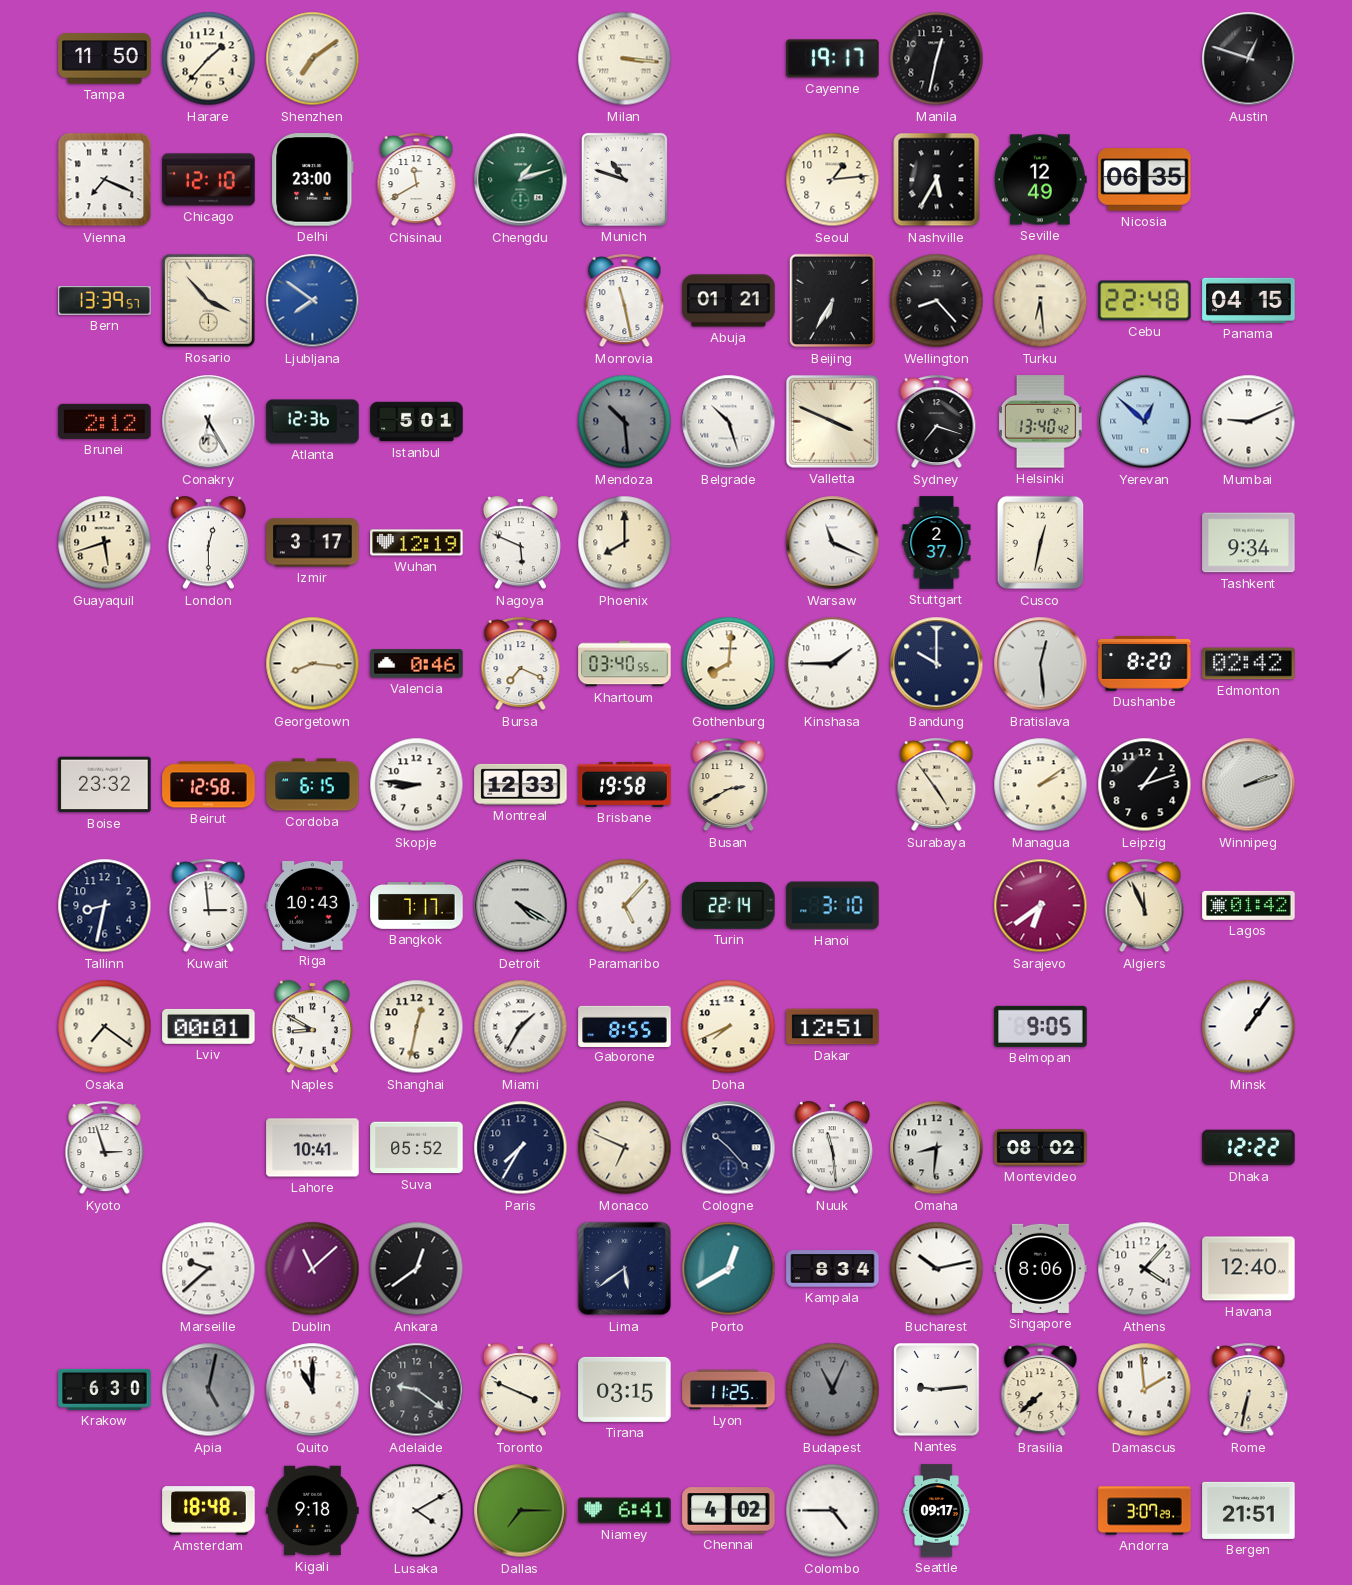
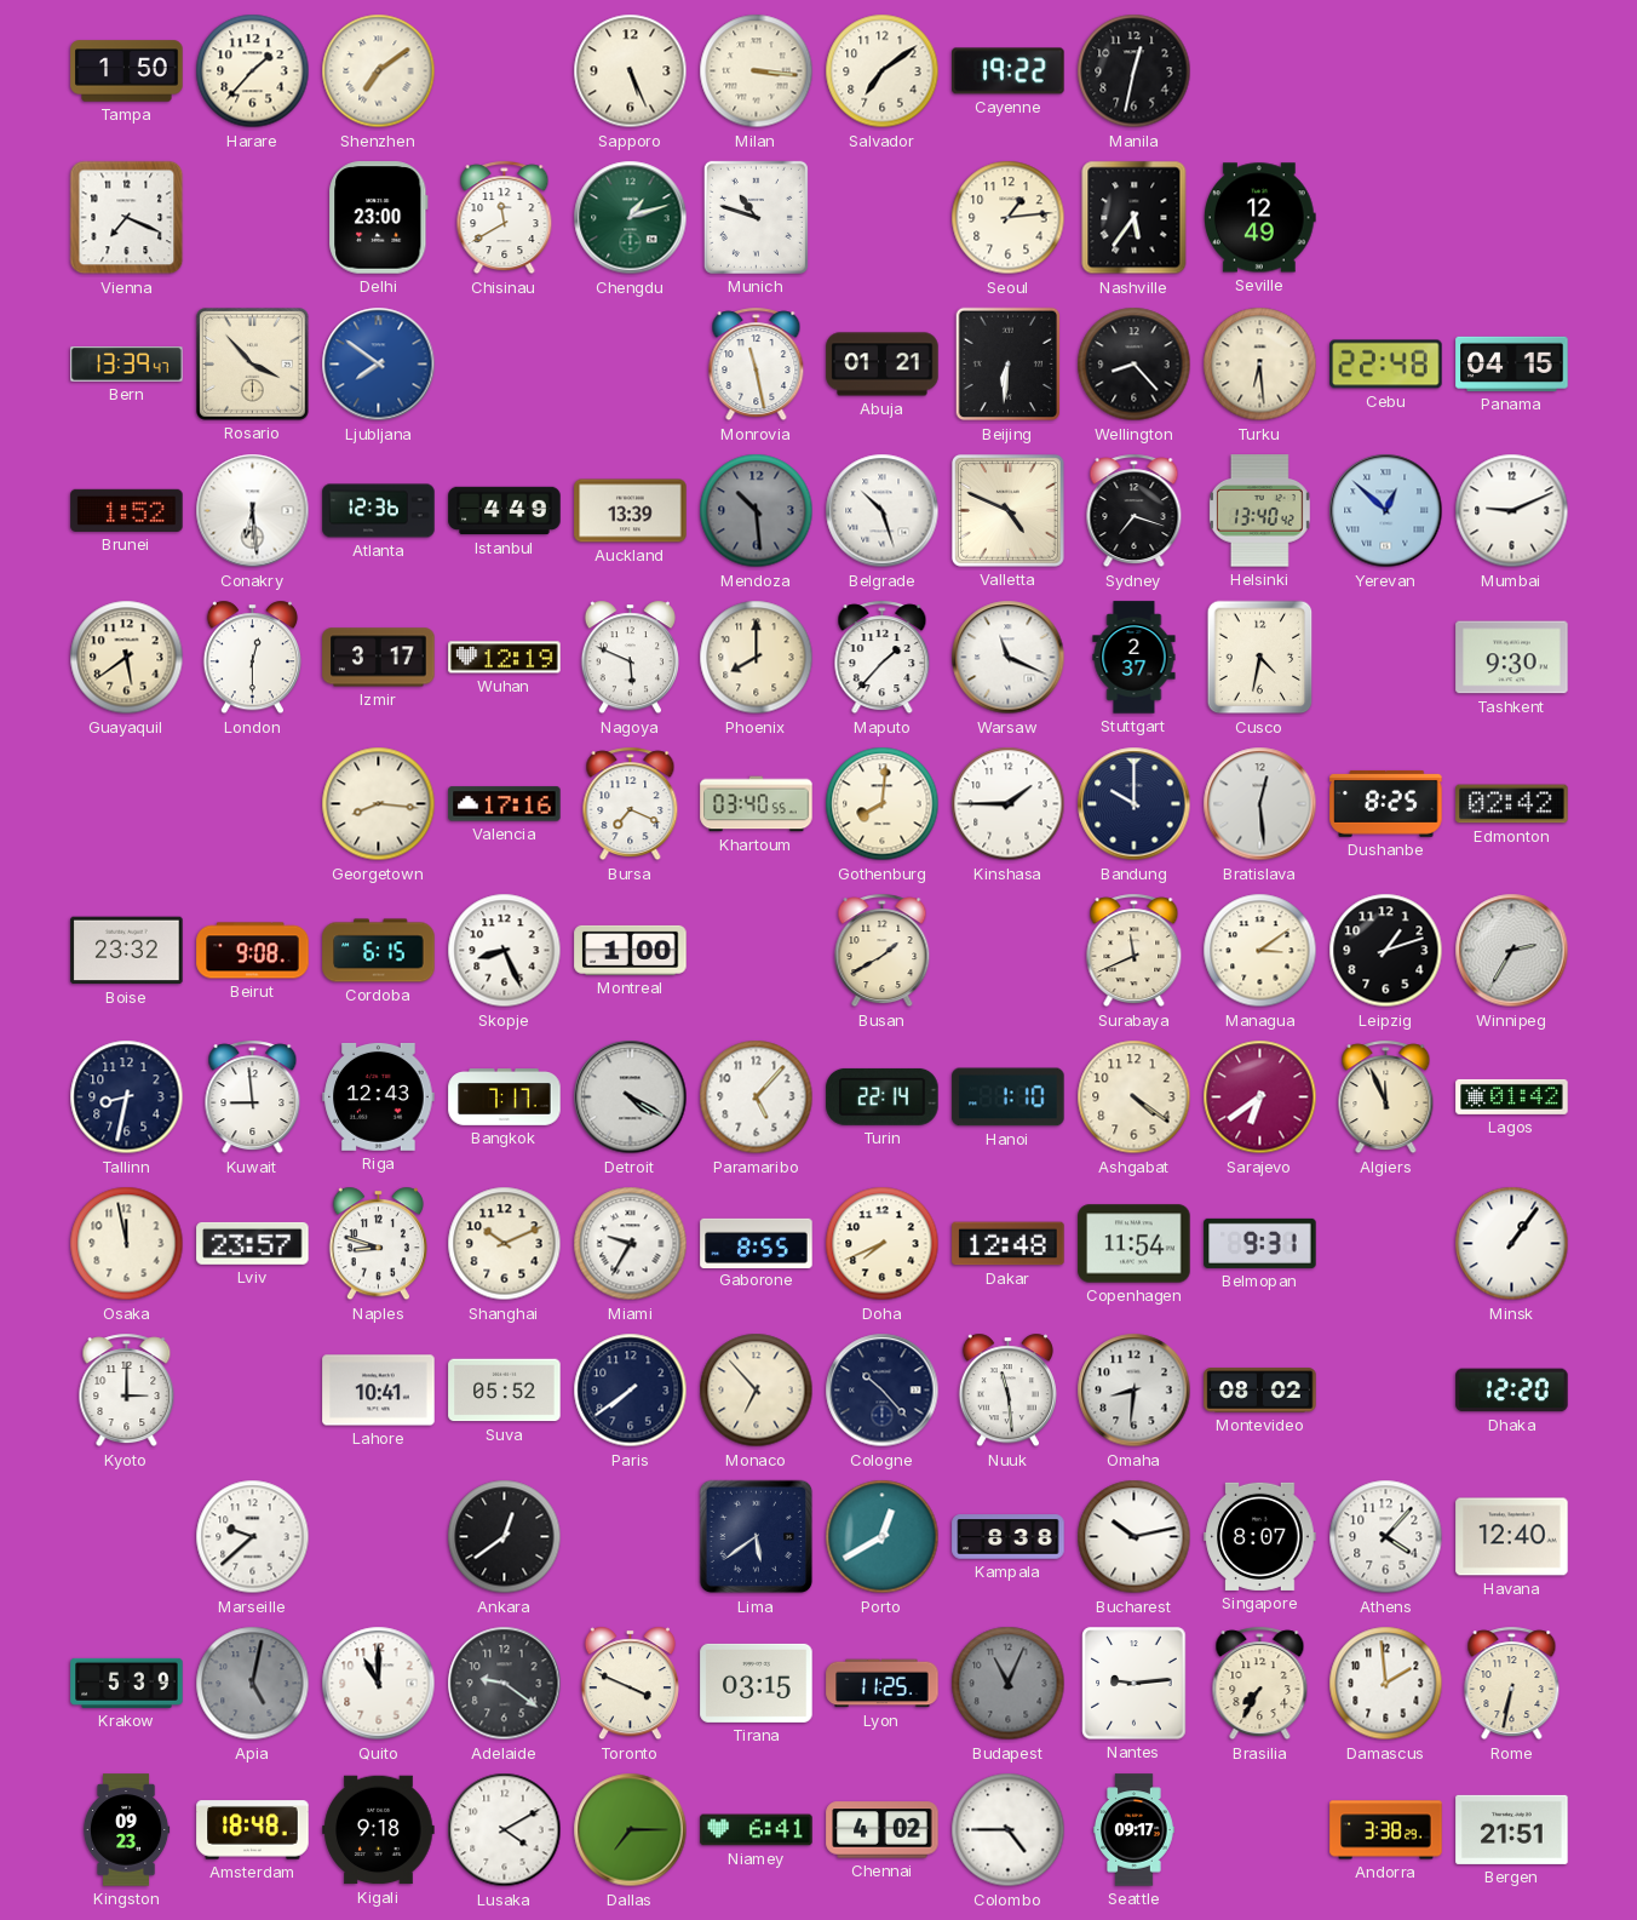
Tampa: 11:50 -> 1:50 (127, 71)
Sapporo: none -> 5:26 (631, 71)
Salvador: none -> 7:09 (883, 71)
Cayenne: 19:17 -> 19:22 (1009, 71)
Austin: 12:48 -> none (1249, 59)
Chicago: 12:10 -> none (209, 180)
Nashville: 5:35 -> 5:36 (1135, 218)
Nicosia: 06:35 -> none (1145, 180)
Bern: 13:39:57 -> 13:39:47 (127, 365)
Beijing: 6:35 -> 6:31 (1009, 365)
Brunei: 2:12 -> 1:52 (127, 510)
Conakry: 6:25 -> 6:29 (253, 511)
Istanbul: 5:01 -> 4:49 (505, 511)
Auckland: none -> 13:39 (631, 511)
Valletta: 3:49 -> 4:49 (1007, 510)
Guayaquil: 5:42 -> 5:39 (127, 658)
Maputo: none -> 1:37 (883, 658)
Cusco: 12:32 -> 4:32 (1260, 658)
Tashkent: 9:34 -> 9:30 (1512, 658)
Valencia: 0:46 -> 17:16 (505, 804)
Dushanbe: 8:20 -> 8:25 (1386, 804)
Beirut: 12:58 -> 9:08 (253, 951)
Skopje: 8:46 -> 8:26 (505, 951)
Montreal: 12:33 -> 1:00 (631, 950)
Brisbane: 19:58 -> none (625, 784)
Busan: 2:40 -> 1:40 (883, 951)
Surabaya: 4:54 -> 11:41 (1135, 951)
Managua: 2:09 -> 3:09 (1260, 951)
Winnipeg: 2:12 -> 2:35 (1512, 951)
Kuwait: 2:59 -> 8:59 (253, 1097)
Riga: 10:43 -> 12:43 (379, 1096)
Hanoi: 3:10 -> 1:10 (1009, 1097)
Ashgabat: none -> 4:21 (1135, 1097)
Osaka: 7:21 -> 11:58 (127, 1244)
Lviv: 00:01 -> 23:57 (253, 1243)
Naples: 8:50 -> 8:48 (378, 1244)
Shanghai: 12:32 -> 10:11 (505, 1244)
Miami: 1:35 -> 9:35 (631, 1244)
Dakar: 12:51 -> 12:48 (1009, 1244)
Copenhagen: none -> 11:54 (1135, 1244)
Belmopan: 9:05 -> 9:31 (1260, 1243)
Kyoto: 2:57 -> 3:00 (127, 1391)
Paris: 7:35 -> 7:39 (631, 1391)
Monaco: 6:49 -> 6:53 (757, 1391)
Dhaka: 12:22 -> 12:20 (1512, 1391)
Dublin: 11:08 -> none (313, 1269)
Kampala: 8:34 -> 8:38 (1009, 1537)
Singapore: 8:06 -> 8:07 (1260, 1536)
Krakow: 6:30 -> 5:39 (127, 1683)
Brasilia: 7:38 -> 7:35 (1260, 1684)
Kingston: none -> 09:23 (126, 1830)
Andorra: 3:07 -> 3:38 (1386, 1830)
